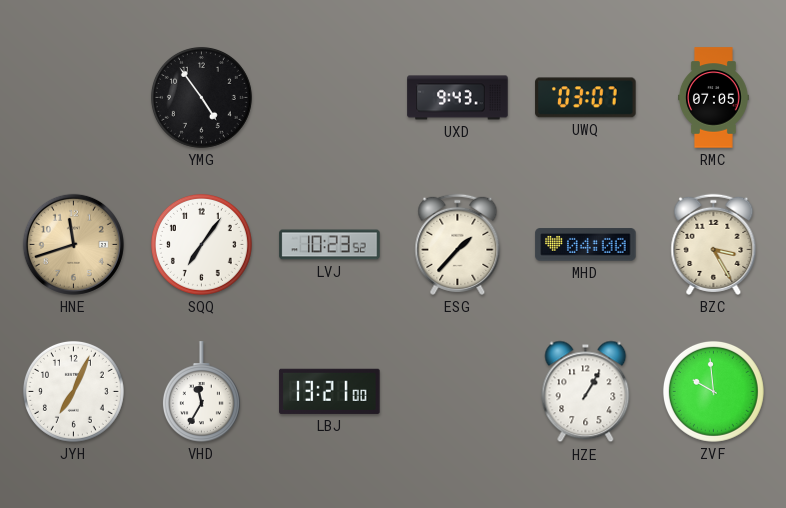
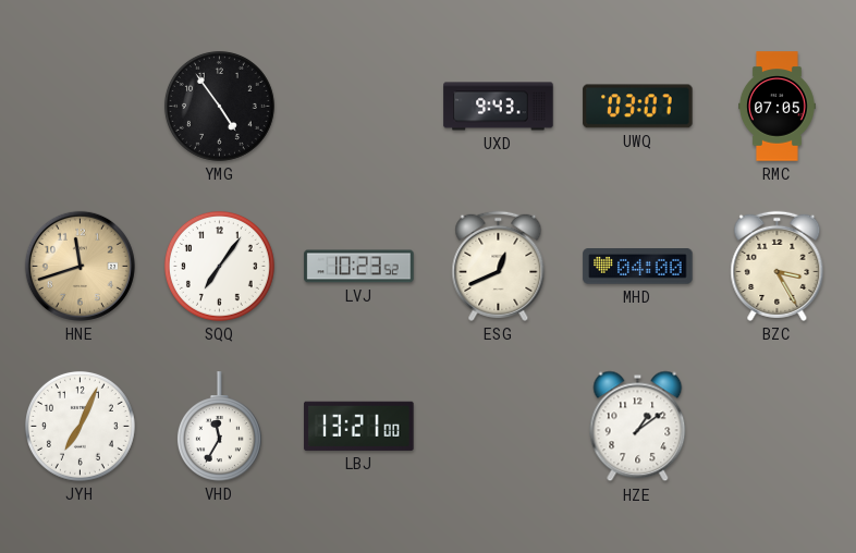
ESG: 1:37 -> 12:41 (499, 266)
HZE: 1:05 -> 1:09 (638, 427)
ZVF: 9:59 -> none (713, 391)
